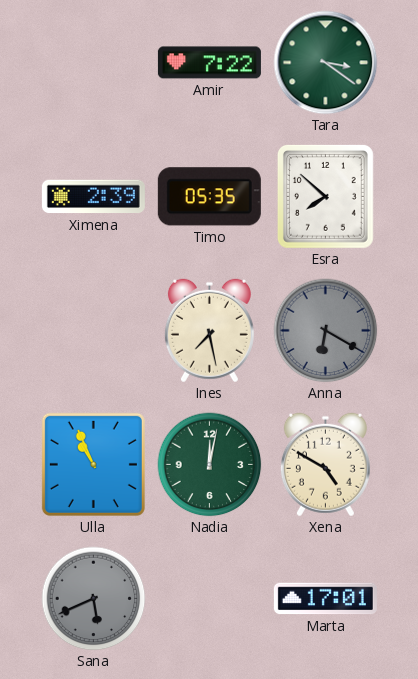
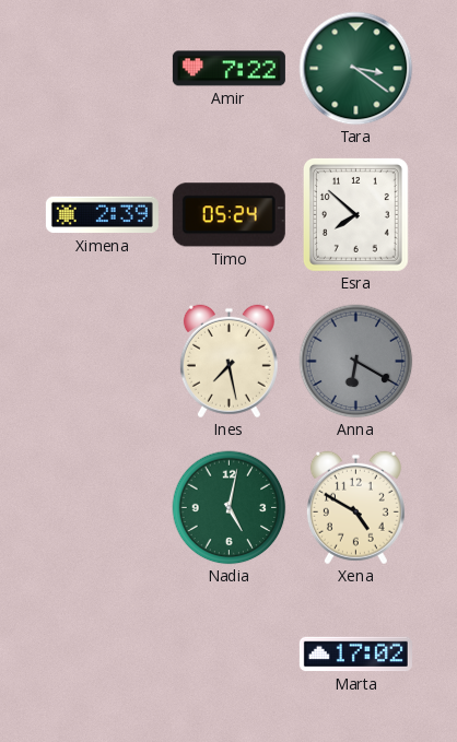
Timo: 05:35 -> 05:24 (228, 215)
Ulla: 10:56 -> none (93, 464)
Nadia: 12:02 -> 5:02 (230, 508)
Sana: 5:41 -> none (94, 599)
Marta: 17:01 -> 17:02 (355, 655)
